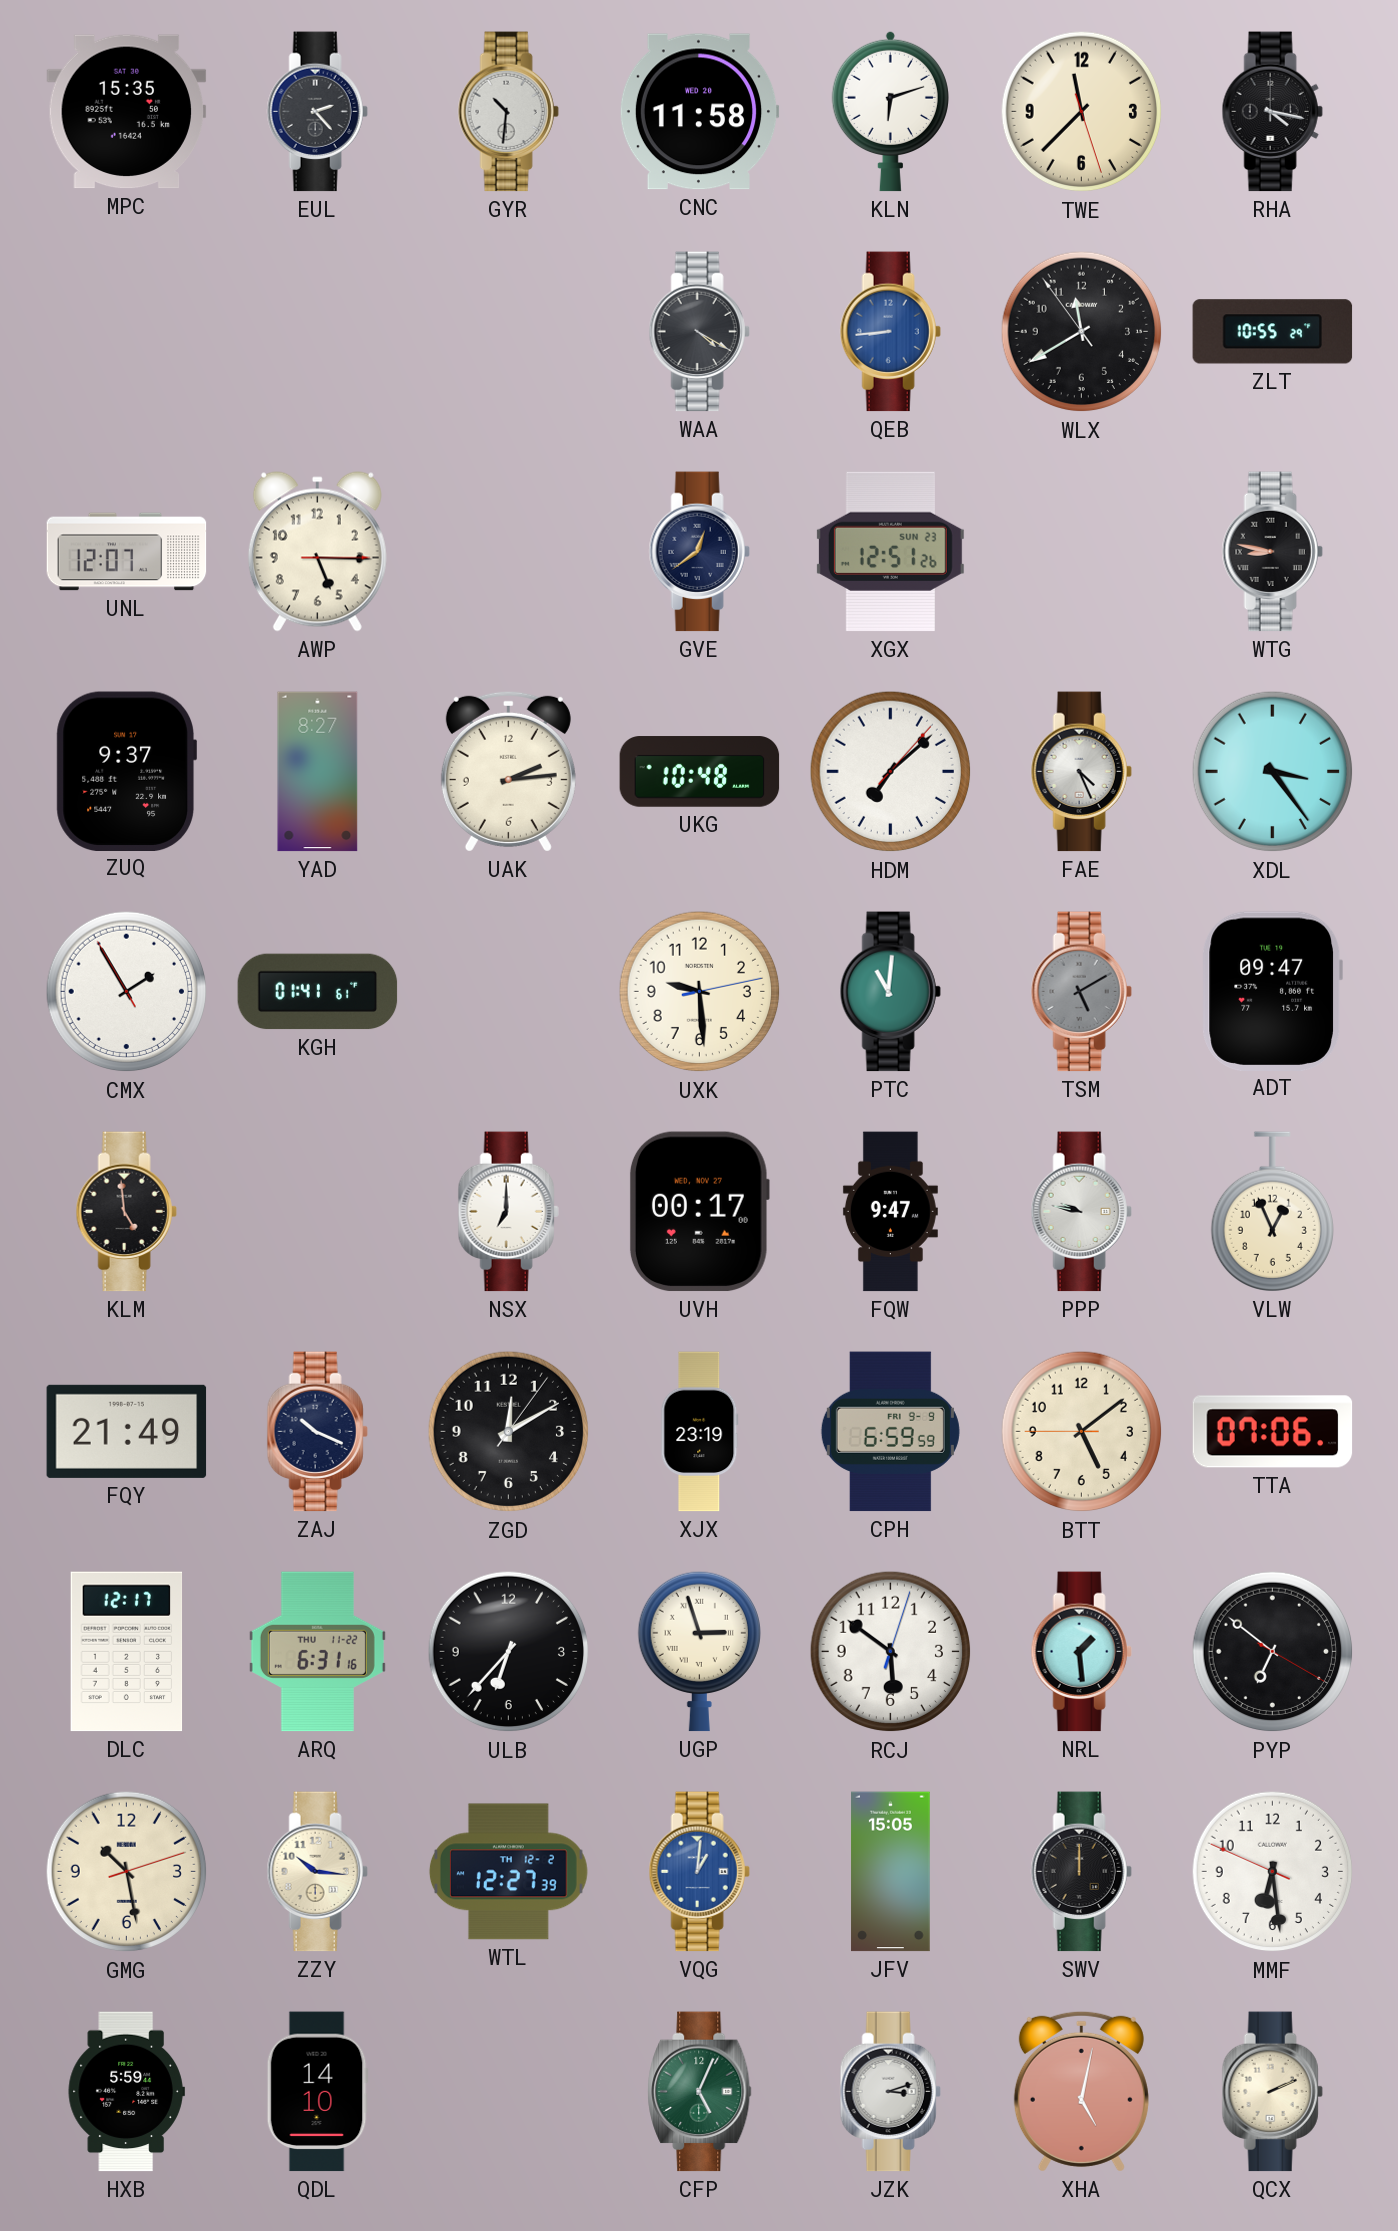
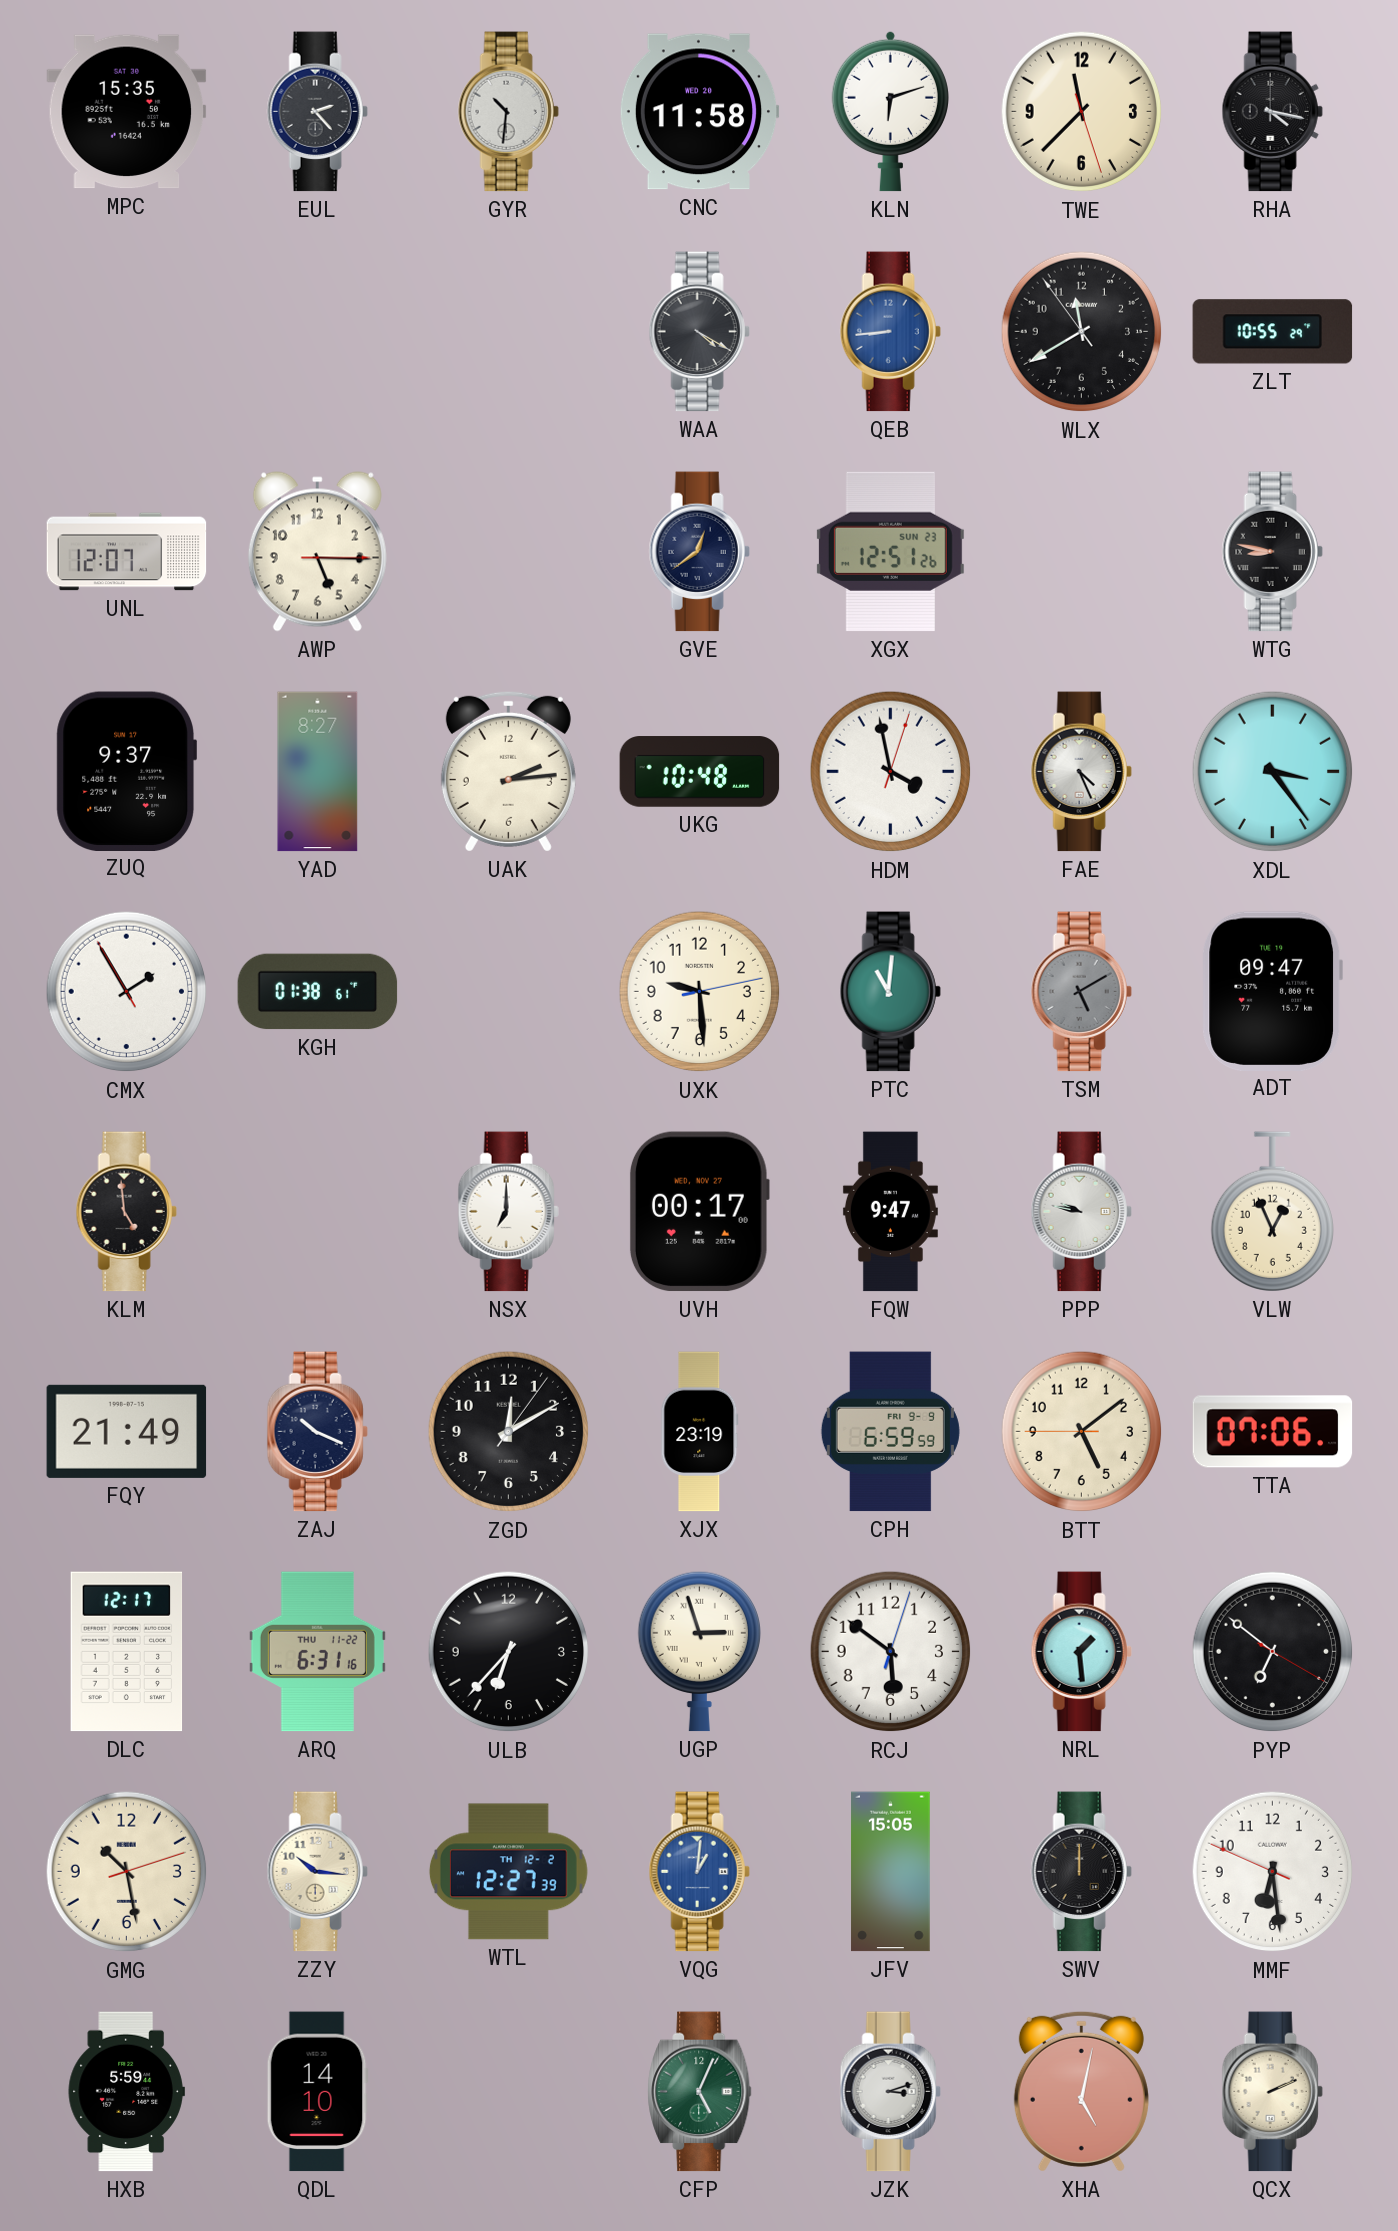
HDM: 7:08 -> 3:58 (891, 772)
KGH: 01:41 -> 01:38 (318, 992)
